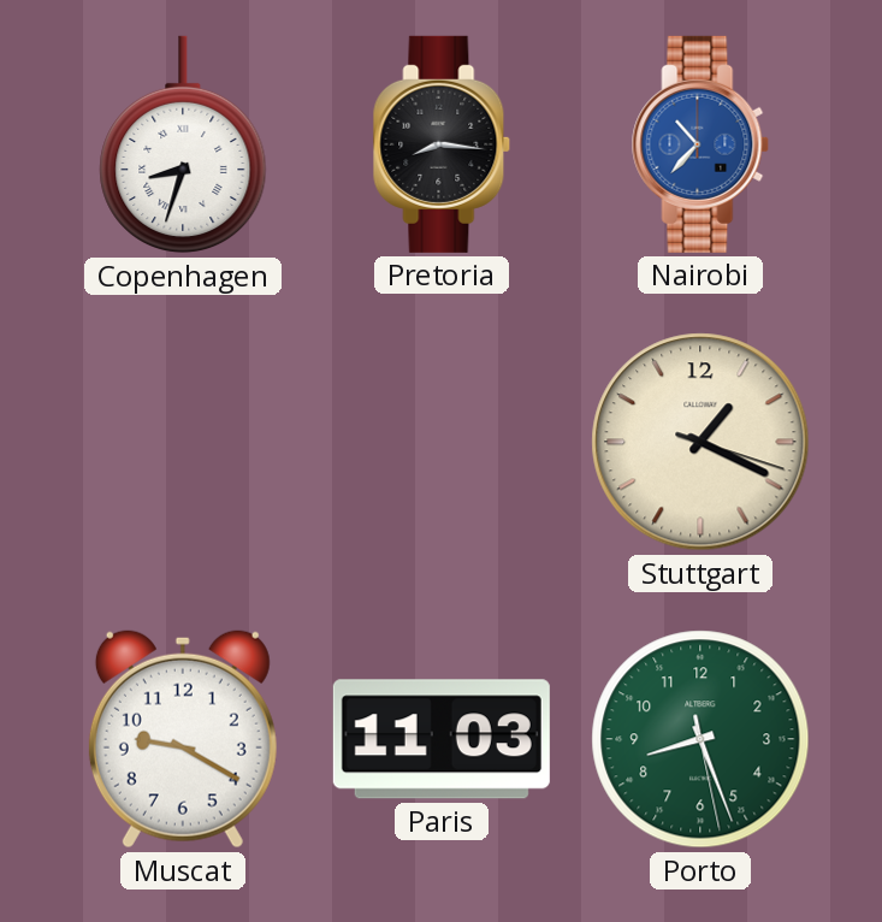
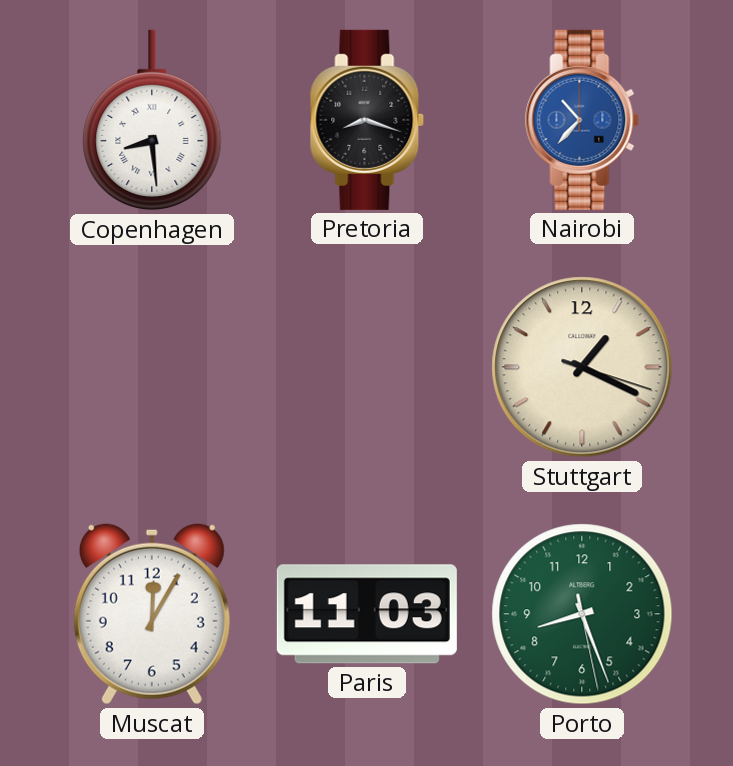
Copenhagen: 8:33 -> 8:29 (152, 120)
Pretoria: 8:16 -> 8:18 (367, 120)
Muscat: 9:20 -> 12:05 (152, 614)
